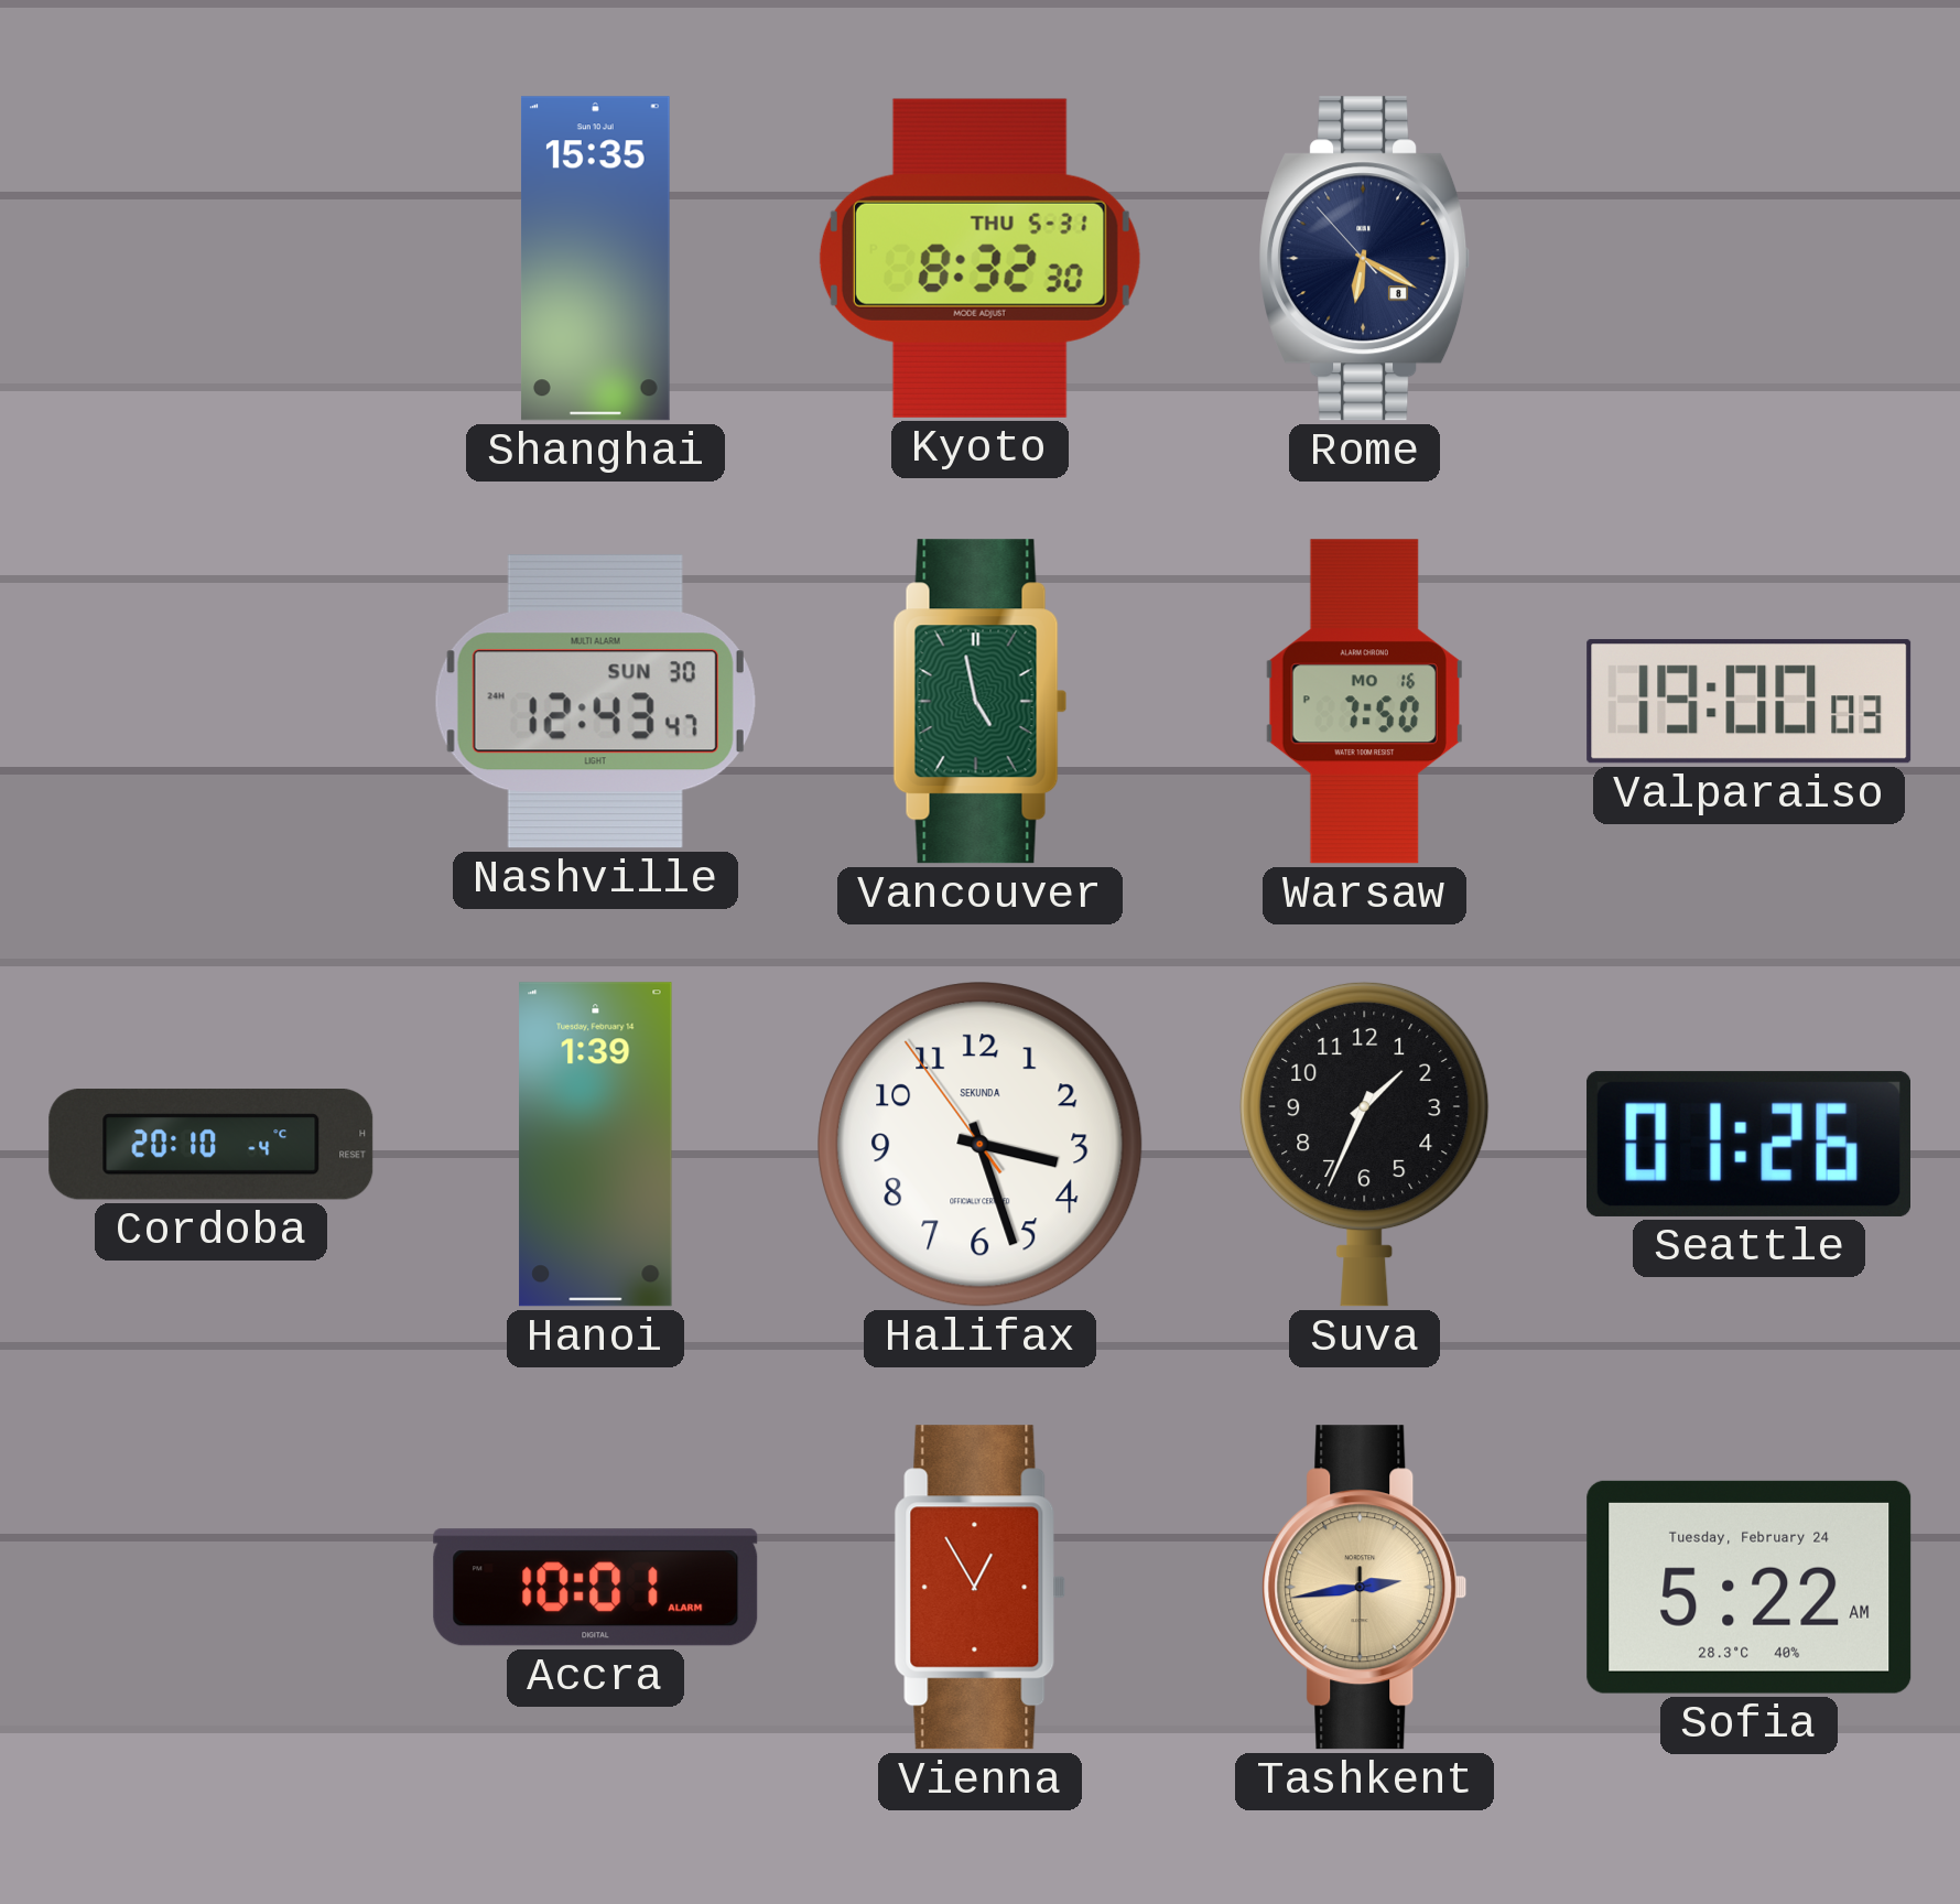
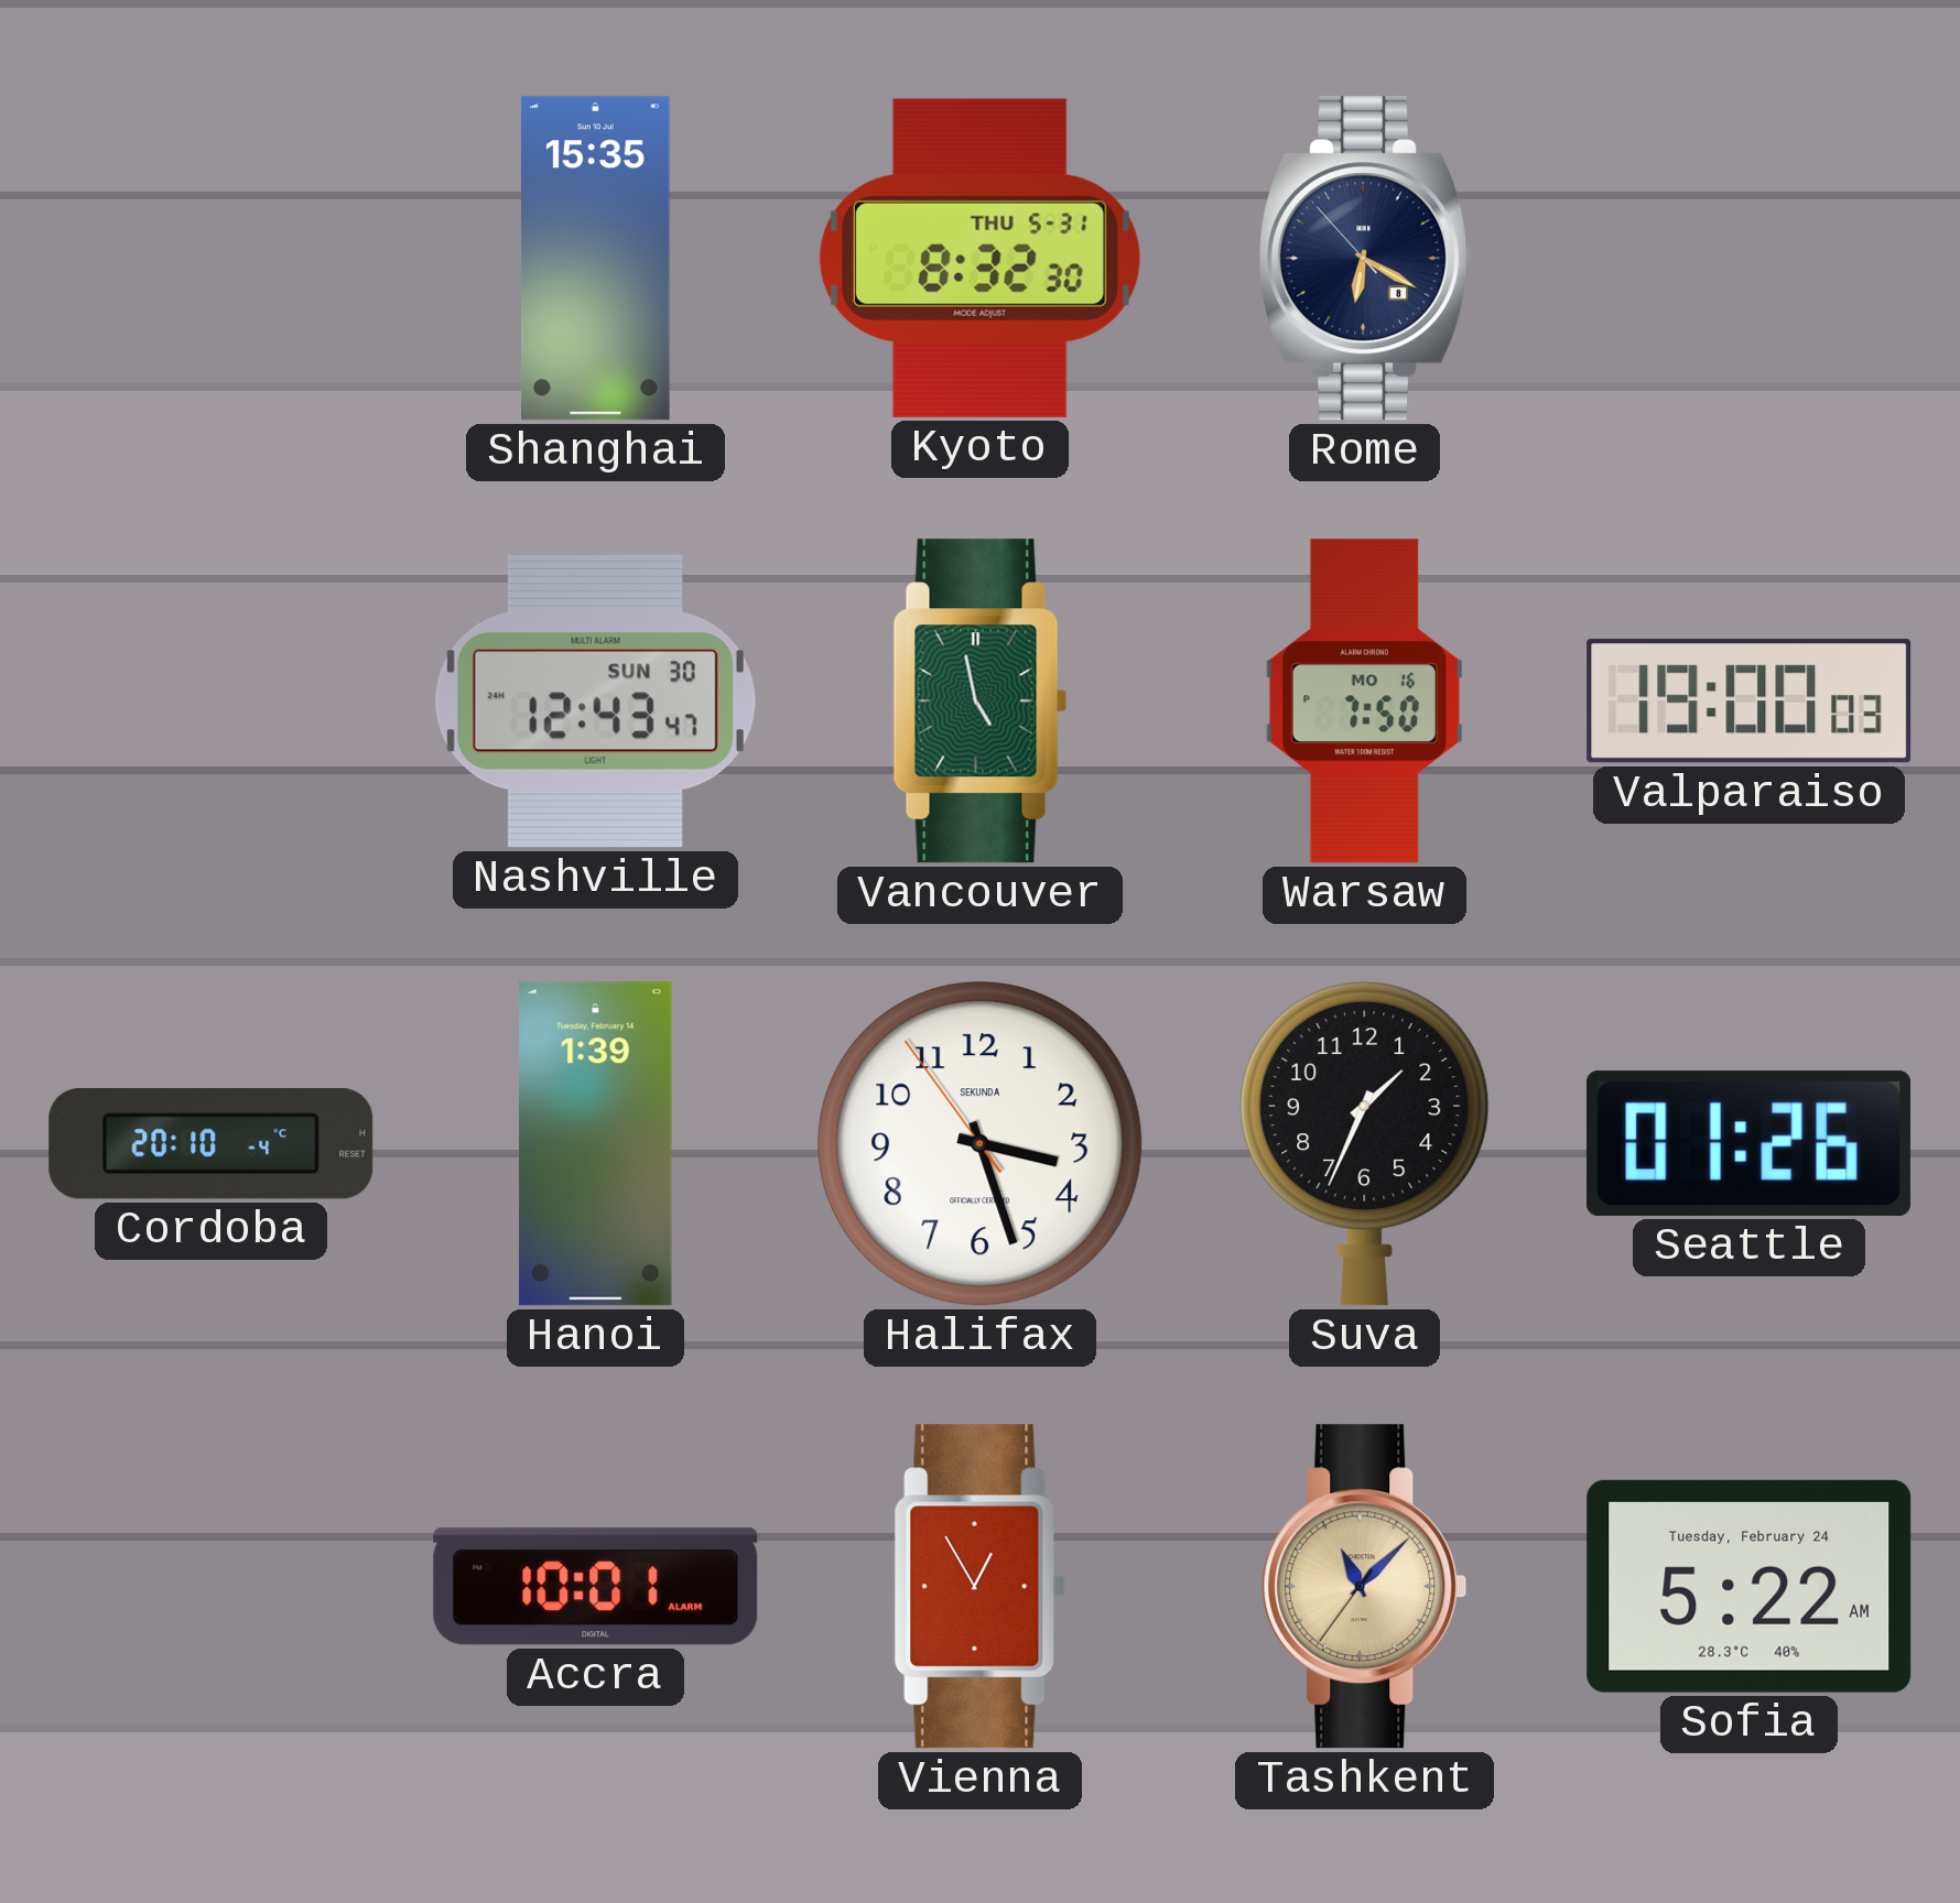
Tashkent: 2:43 -> 11:07 (1365, 1587)
